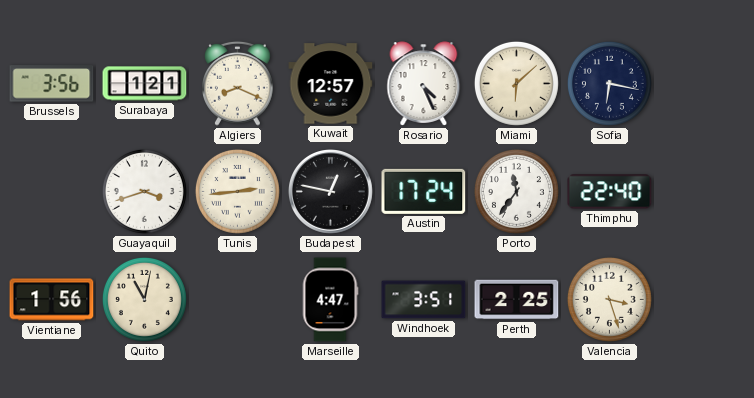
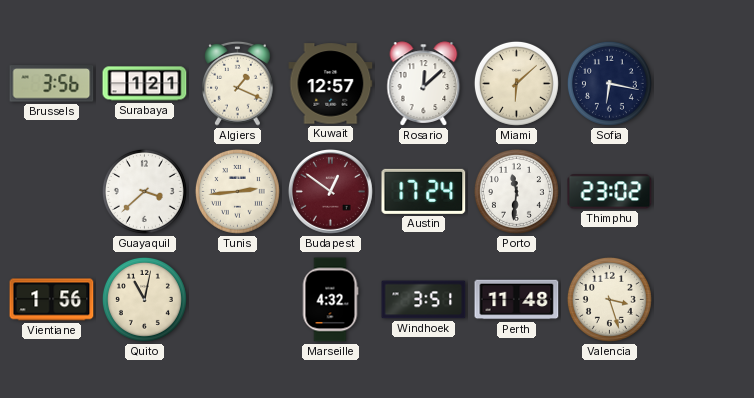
Algiers: 8:19 -> 1:19 (238, 83)
Rosario: 4:26 -> 12:08 (424, 84)
Guayaquil: 3:42 -> 3:38 (144, 191)
Budapest: 12:47 -> 12:51 (331, 192)
Budapest dial: black -> burgundy (331, 192)
Porto: 11:36 -> 11:31 (516, 191)
Thimphu: 22:40 -> 23:02 (610, 192)
Marseille: 4:47 -> 4:32 (330, 300)
Perth: 2:25 -> 11:48 (517, 300)
